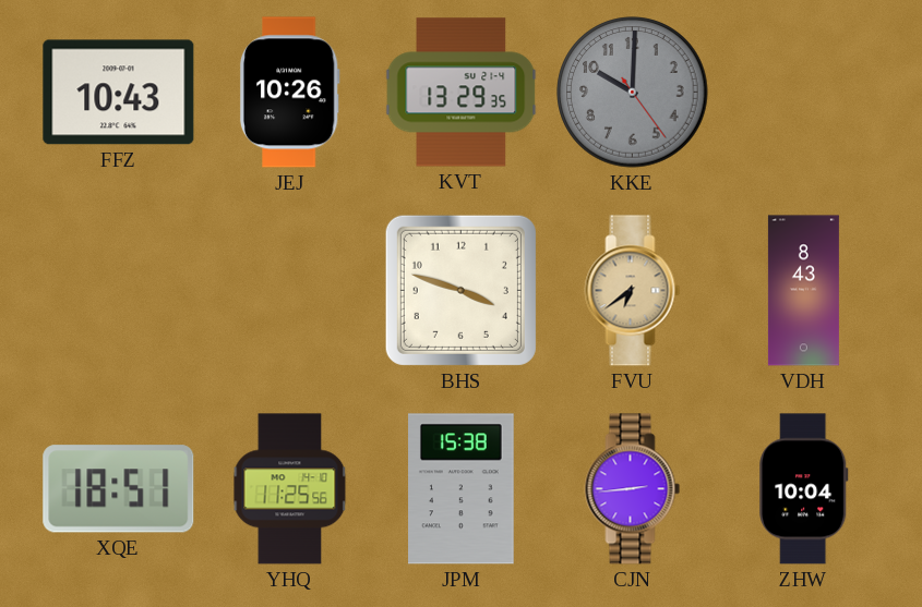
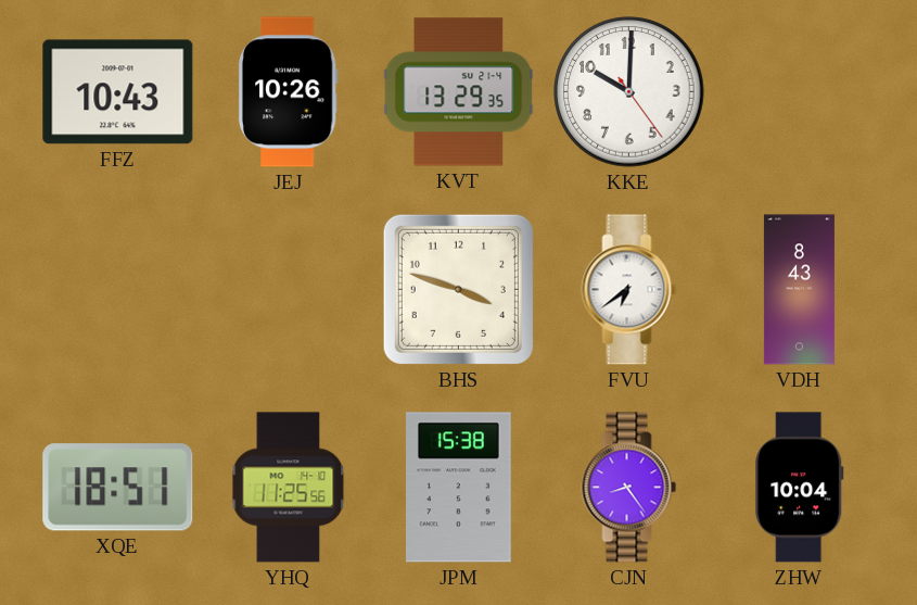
KKE dial: grey -> white (629, 92)
FVU dial: champagne -> white (629, 290)
CJN: 2:44 -> 8:24 (629, 488)
